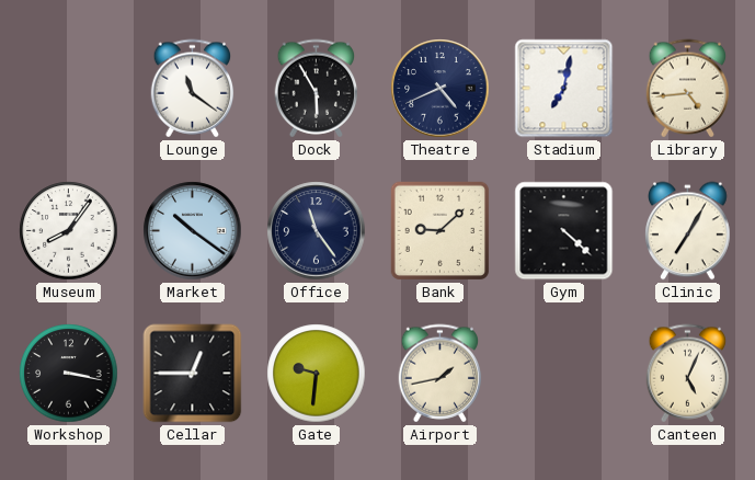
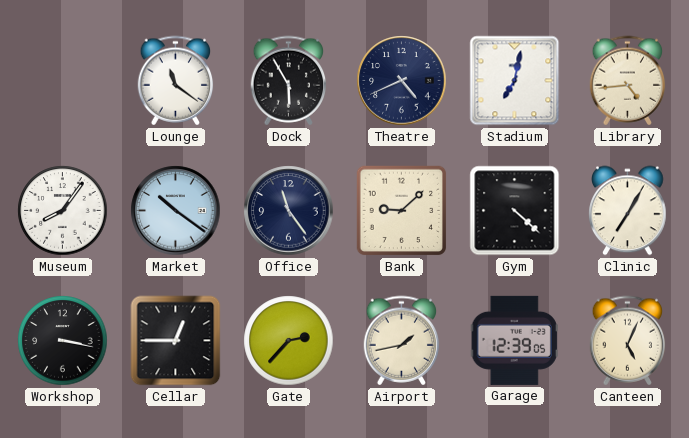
Gate: 9:31 -> 2:37 (289, 341)
Garage: none -> 12:39 (514, 340)
